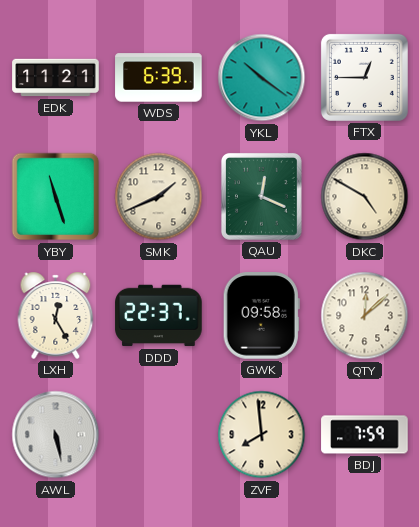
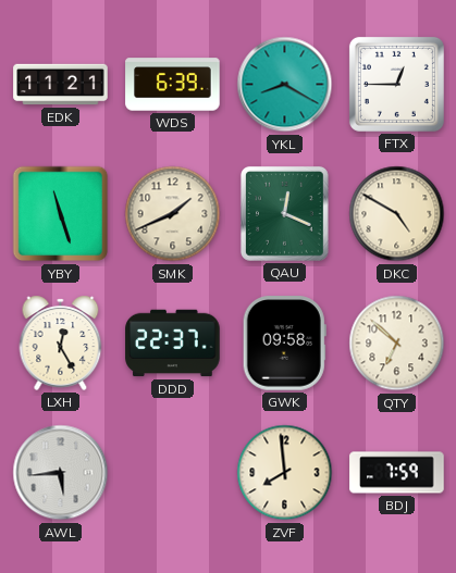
YKL: 10:21 -> 8:20 (285, 85)
QTY: 12:08 -> 6:52 (397, 344)
AWL: 5:28 -> 5:44 (61, 473)
